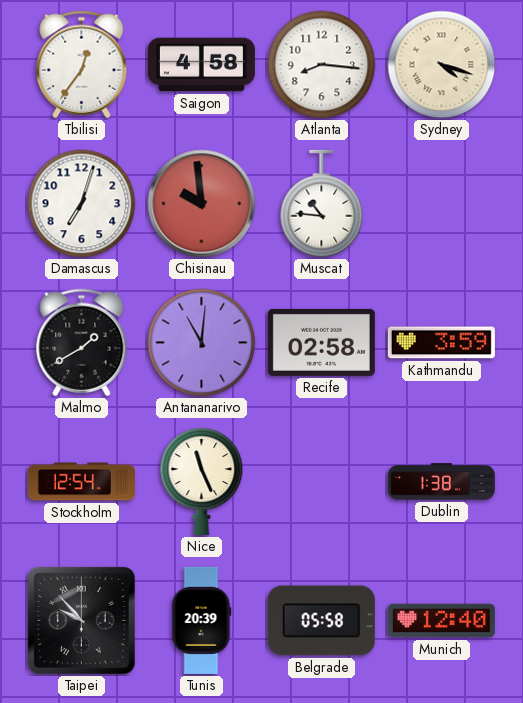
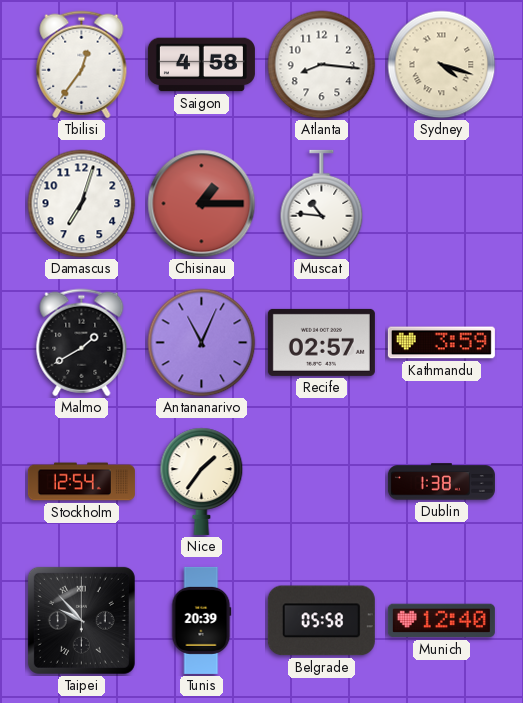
Chisinau: 9:59 -> 1:15 (202, 204)
Antananarivo: 11:01 -> 11:04 (202, 343)
Recife: 02:58 -> 02:57 (321, 342)
Nice: 11:26 -> 1:36 (202, 481)
